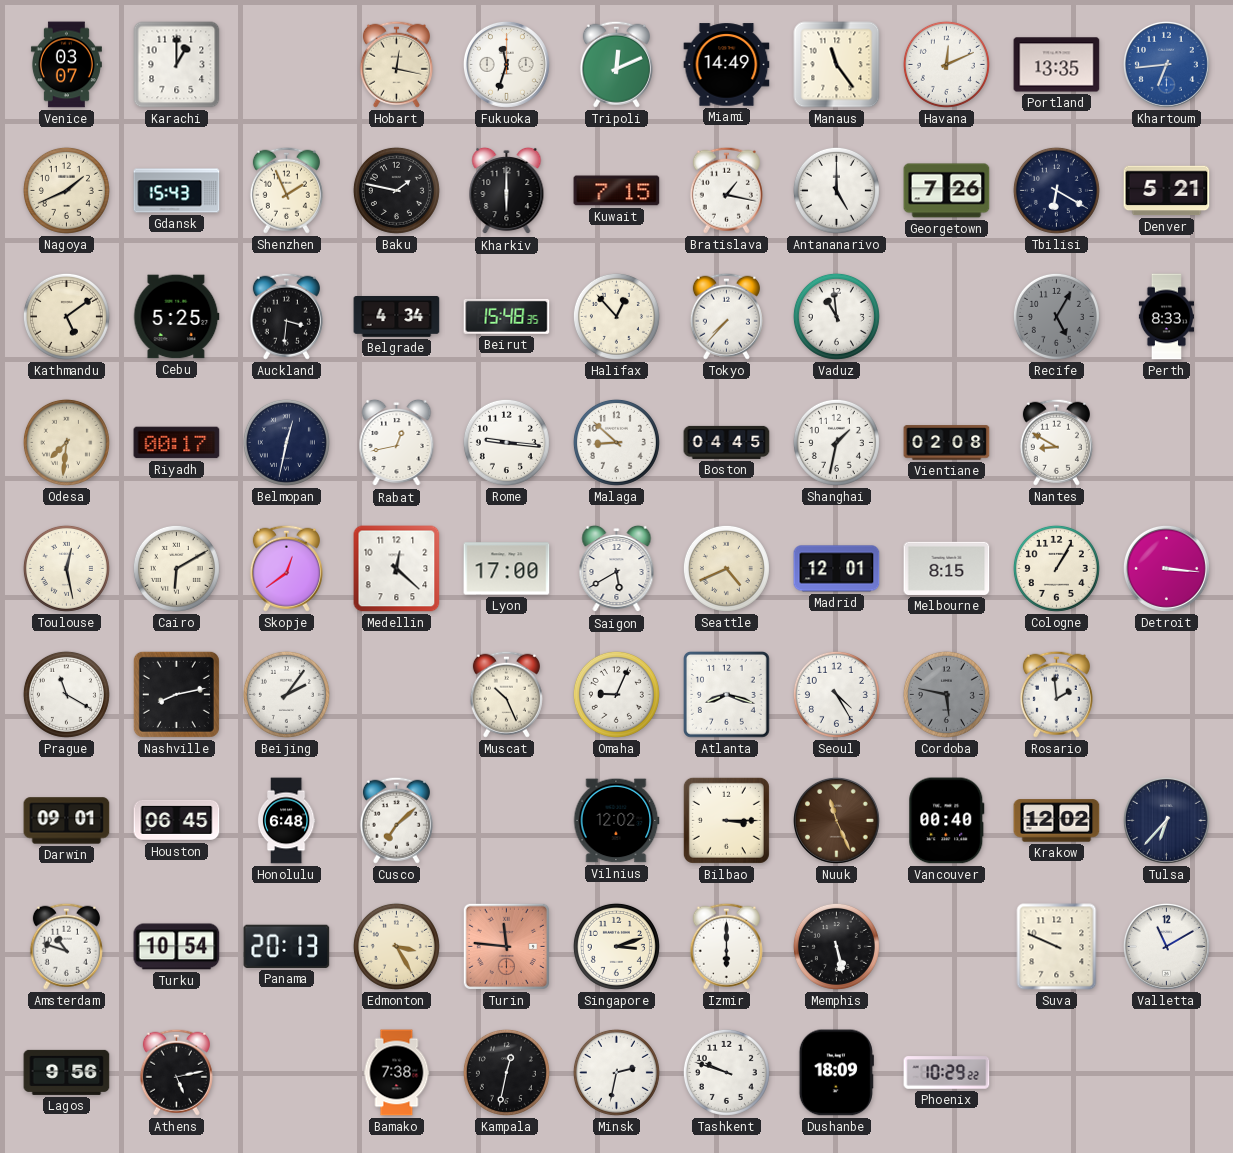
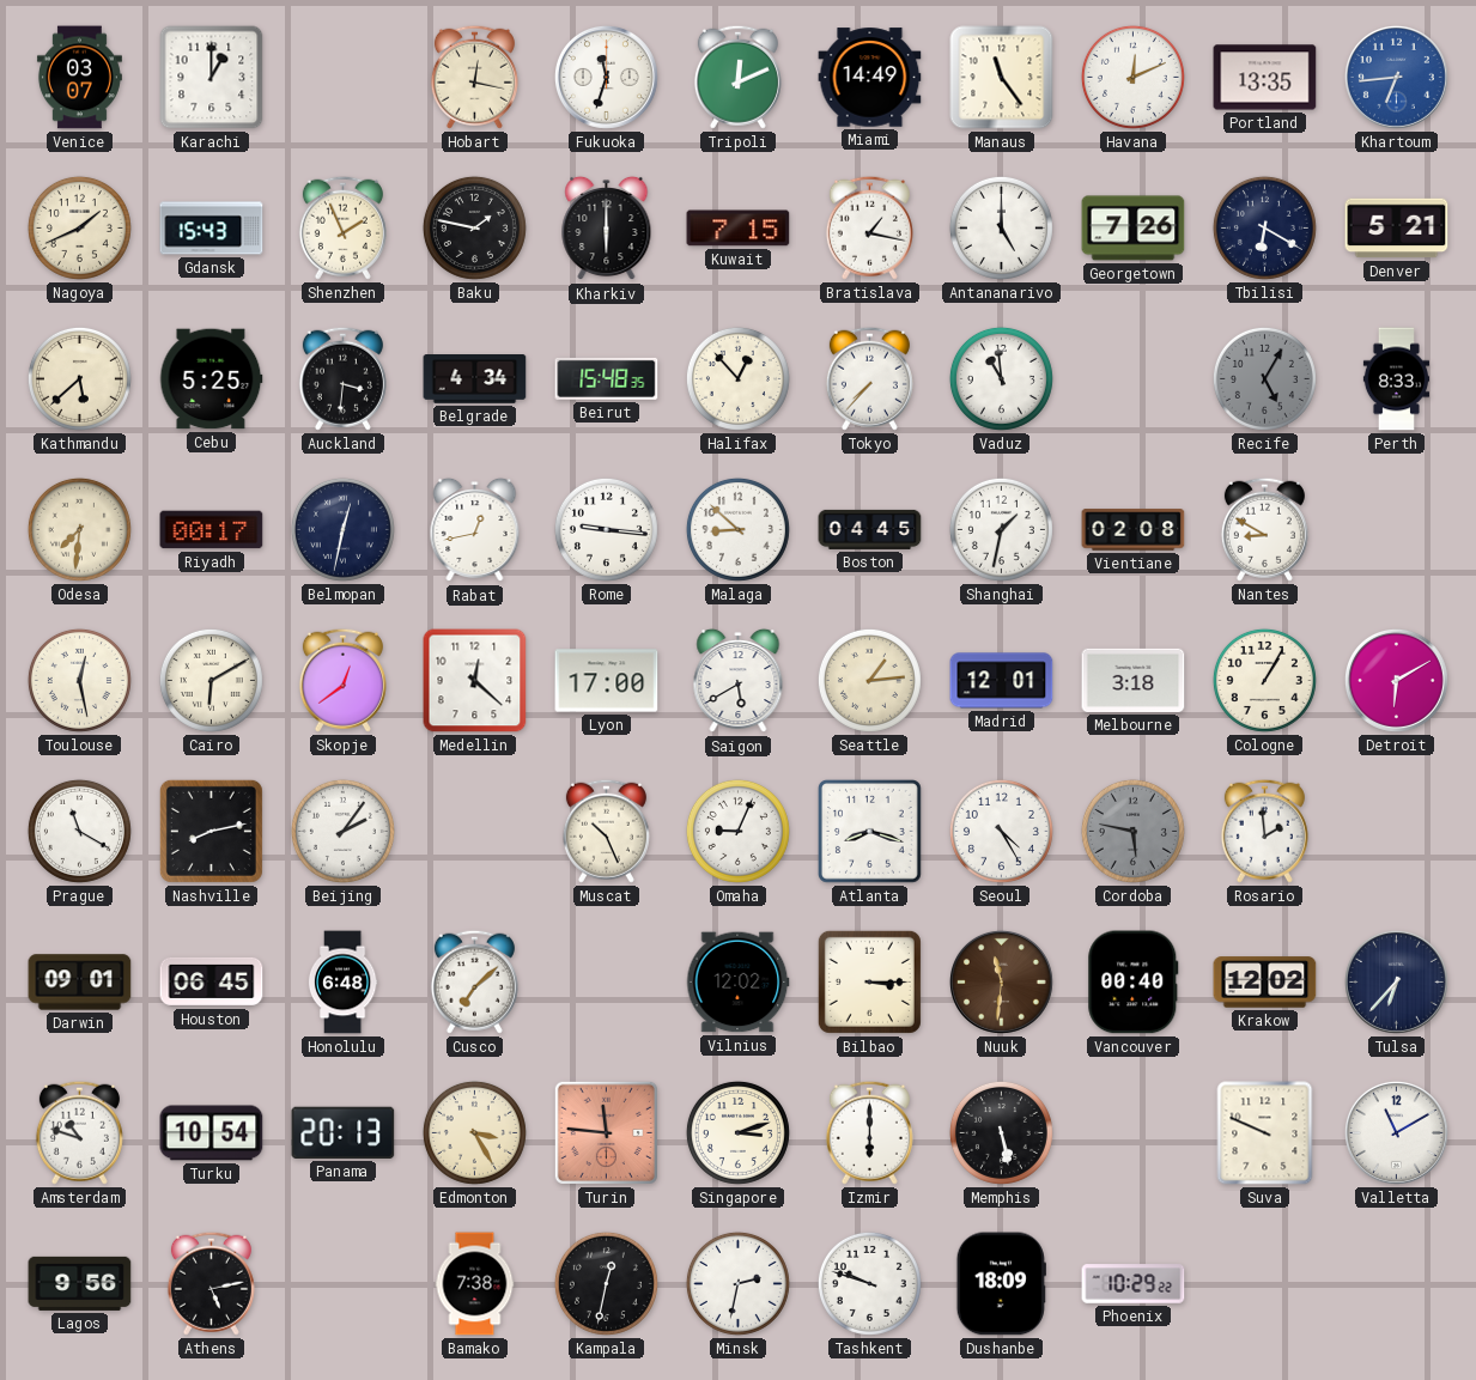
Kathmandu: 5:09 -> 5:38 (79, 378)
Seattle: 4:41 -> 1:14 (869, 680)
Melbourne: 8:15 -> 3:18 (1134, 680)
Detroit: 3:16 -> 6:10 (1396, 680)
Nuuk: 11:26 -> 11:31 (1001, 981)
